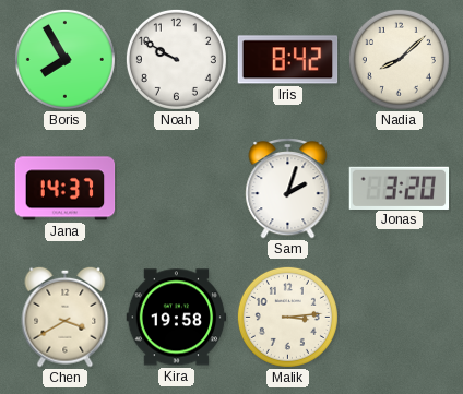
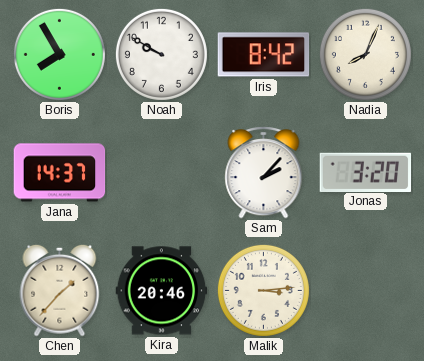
Nadia: 8:08 -> 8:04 (365, 54)
Sam: 2:03 -> 2:07 (264, 172)
Chen: 3:40 -> 1:37 (60, 290)
Kira: 19:58 -> 20:46 (162, 291)
